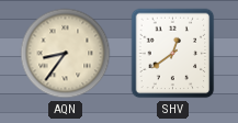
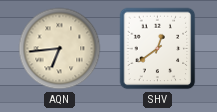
AQN: 8:36 -> 6:44 (60, 49)
